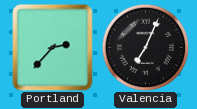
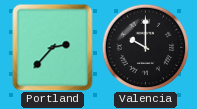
Valencia: 7:04 -> 10:00 (145, 47)
